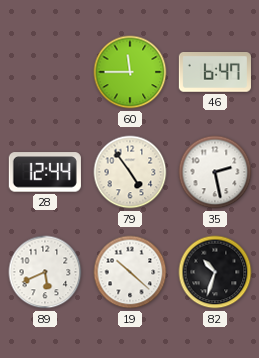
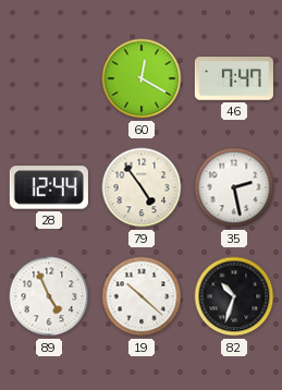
60: 11:45 -> 12:20 (142, 78)
46: 6:47 -> 7:47 (234, 80)
89: 5:41 -> 4:56 (49, 296)
